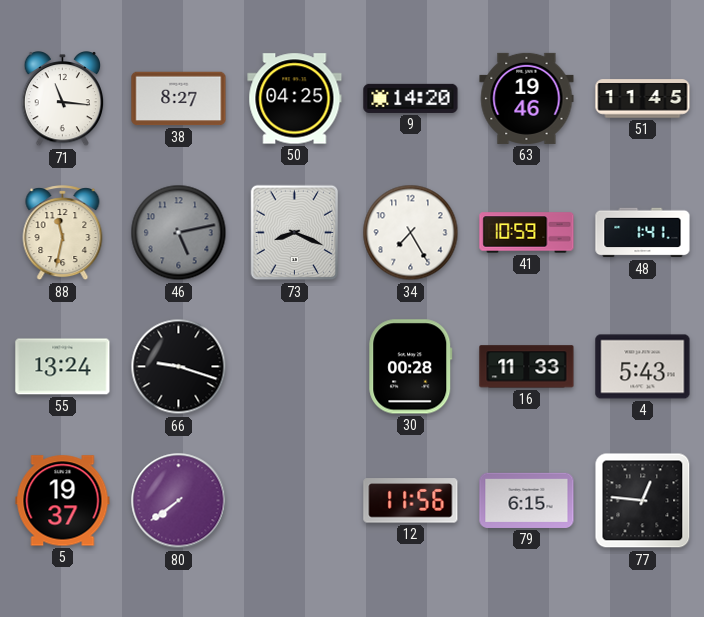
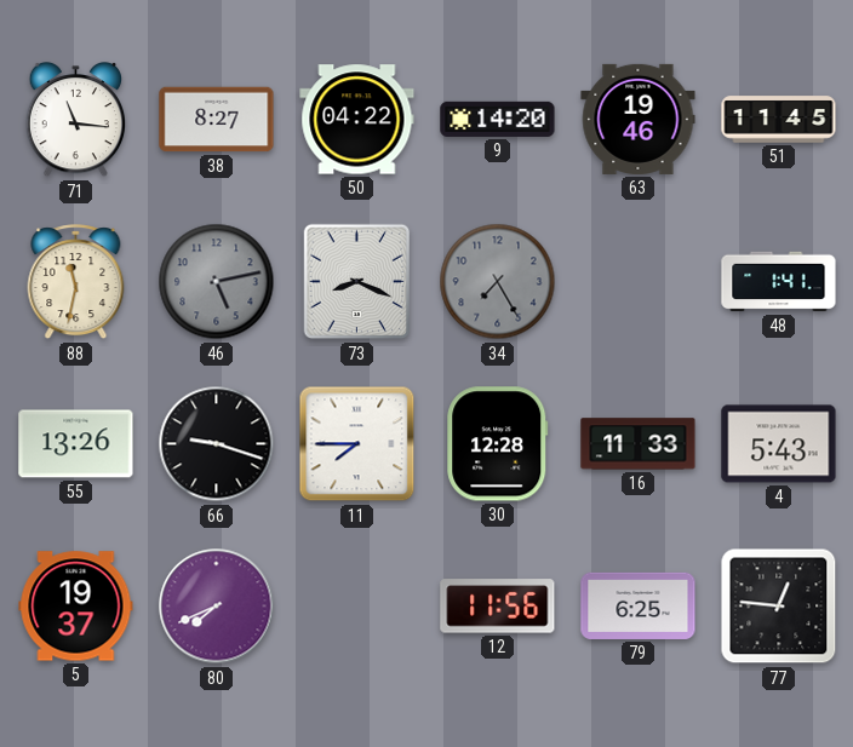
50: 04:25 -> 04:22 (357, 120)
34 dial: white -> grey (498, 282)
41: 10:59 -> none (527, 233)
55: 13:24 -> 13:26 (76, 444)
11: none -> 7:45 (357, 444)
30: 00:28 -> 12:28 (498, 444)
80: 7:39 -> 7:41 (217, 607)
79: 6:15 -> 6:25 (639, 605)
